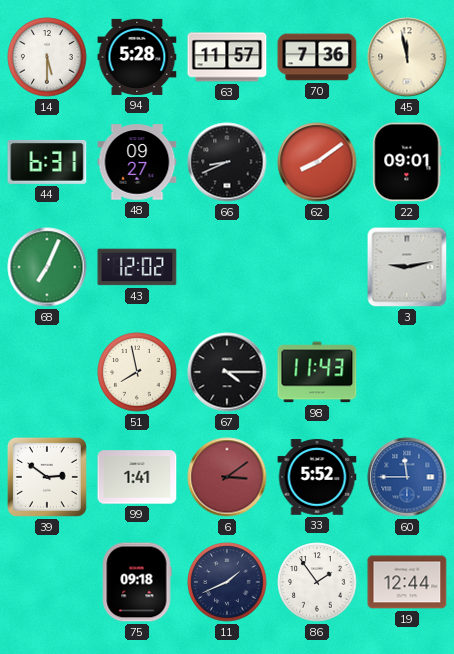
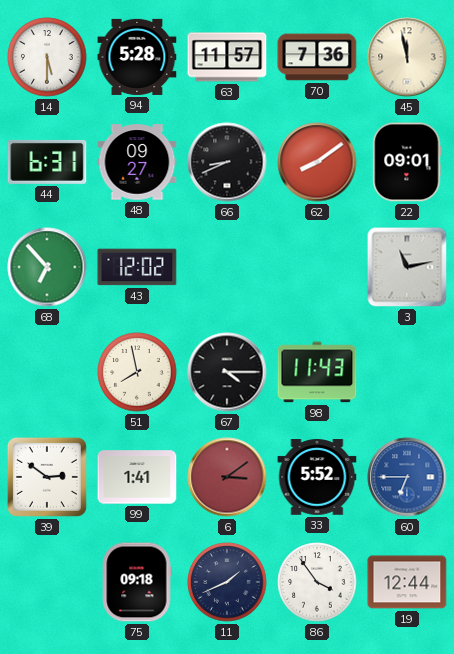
68: 7:04 -> 6:53 (47, 267)
3: 9:13 -> 11:13 (407, 267)
60: 11:45 -> 6:45 (407, 477)
86: 1:54 -> 3:54 (317, 582)
